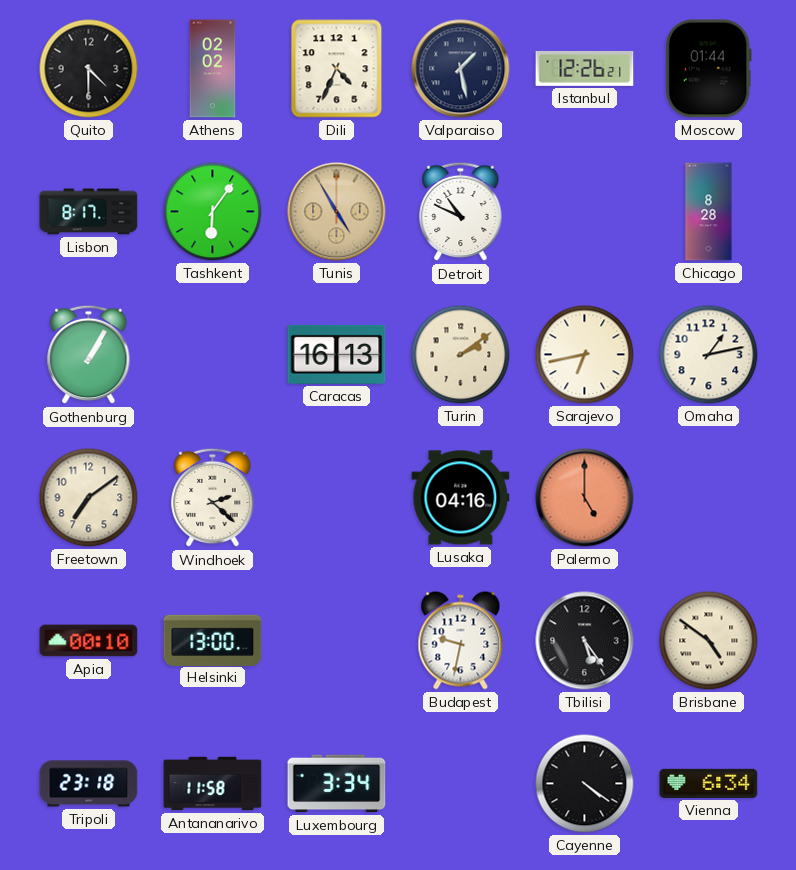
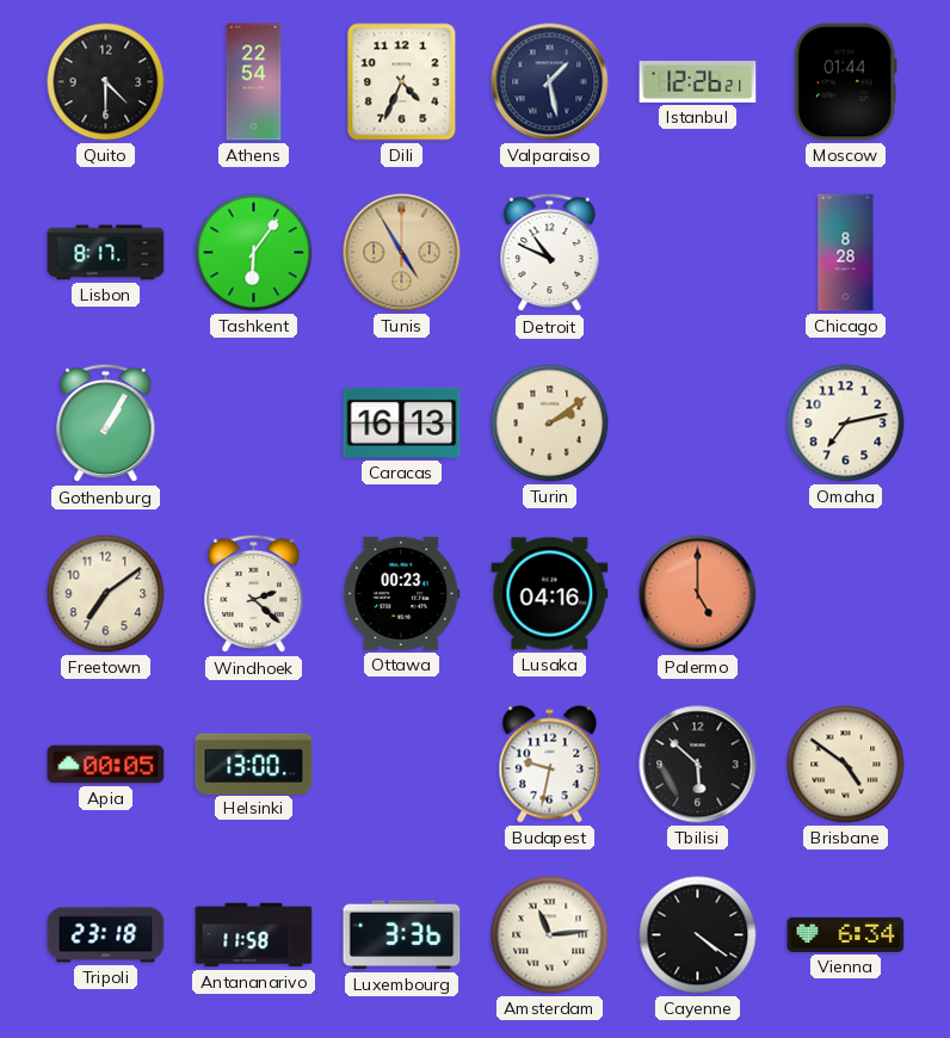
Athens: 02:02 -> 22:54 (254, 82)
Sarajevo: 6:43 -> none (585, 355)
Omaha: 1:13 -> 7:13 (846, 424)
Ottawa: none -> 00:23 (402, 593)
Apia: 00:10 -> 00:05 (106, 765)
Tbilisi: 5:24 -> 5:52 (698, 765)
Luxembourg: 3:34 -> 3:36 (402, 935)
Amsterdam: none -> 11:14 (550, 935)
